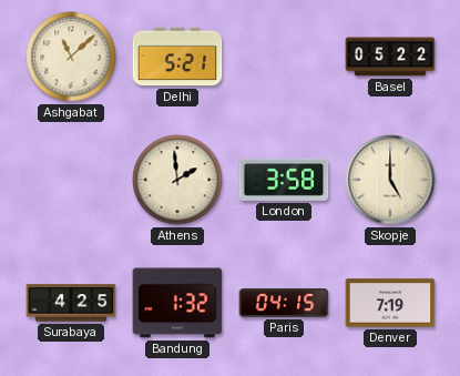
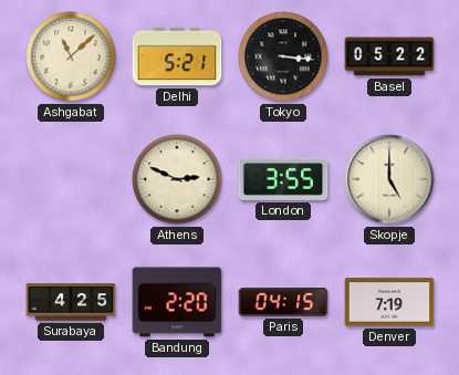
Tokyo: none -> 3:16 (283, 56)
Athens: 1:59 -> 2:49 (177, 179)
London: 3:58 -> 3:55 (283, 179)
Bandung: 1:32 -> 2:20 (177, 302)
